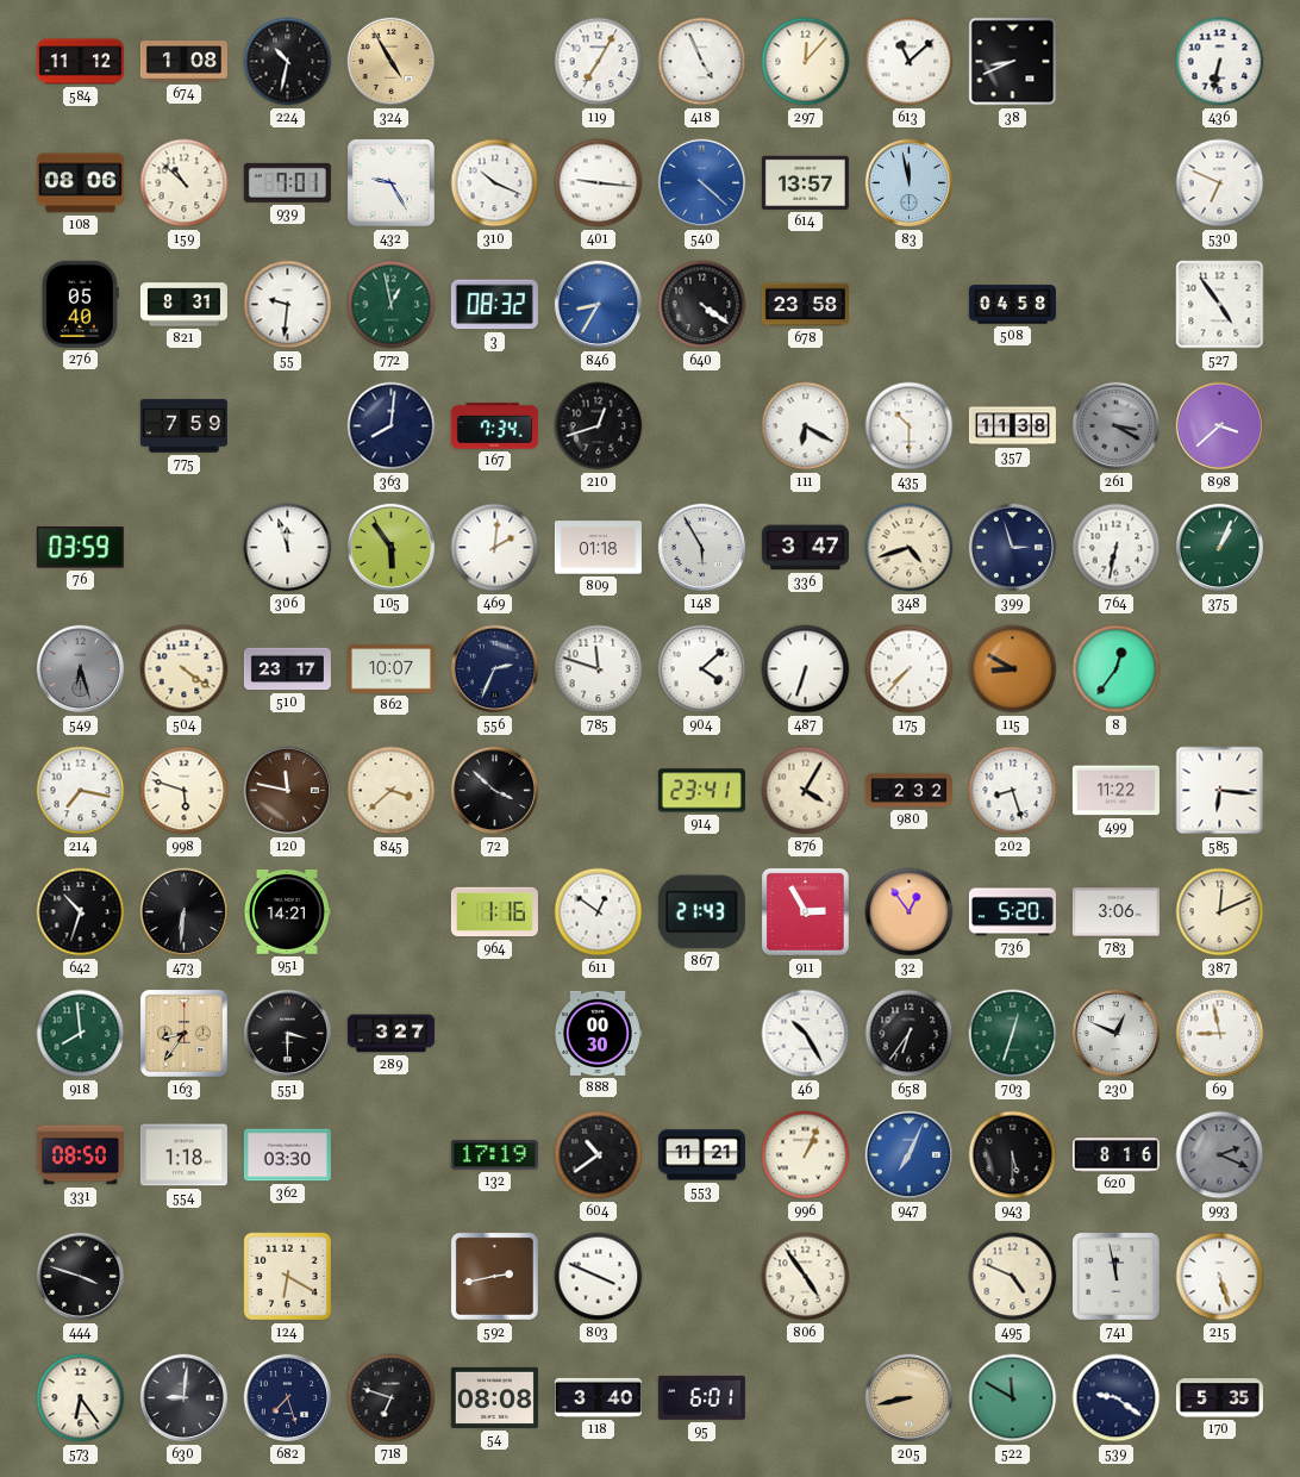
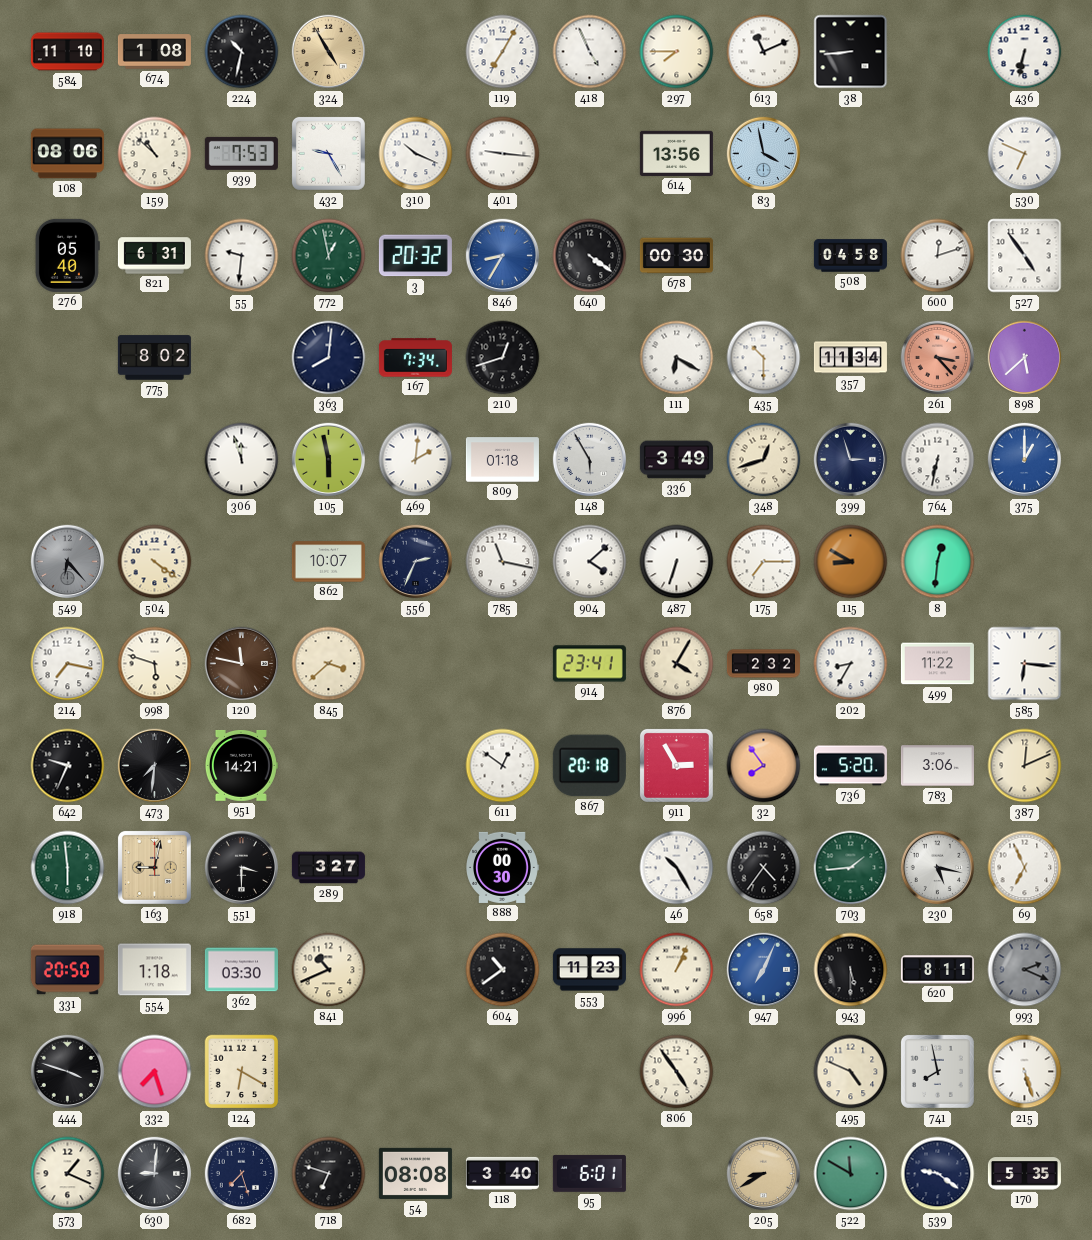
584: 11:12 -> 11:10 (67, 52)
297: 12:07 -> 7:45 (677, 52)
613: 11:08 -> 11:11 (764, 52)
38: 8:41 -> 8:44 (851, 52)
939: 7:01 -> 7:53 (241, 153)
540: 4:22 -> none (702, 183)
614: 13:57 -> 13:56 (676, 153)
83: 11:58 -> 3:58 (764, 154)
821: 8:31 -> 6:31 (154, 256)
3: 08:32 -> 20:32 (415, 256)
678: 23:58 -> 00:30 (676, 256)
600: none -> 12:12 (938, 256)
775: 7:59 -> 8:02 (154, 358)
357: 11:38 -> 11:34 (850, 358)
261: 3:20 -> 3:23 (938, 358)
261 dial: grey -> salmon (938, 358)
898: 3:38 -> 5:38 (1025, 358)
76: 03:59 -> none (80, 548)
105: 5:54 -> 5:58 (329, 460)
336: 3:47 -> 3:49 (676, 460)
348: 4:42 -> 12:42 (764, 460)
375: 1:04 -> 1:00 (1025, 460)
375 dial: green -> blue (1025, 460)
549: 6:27 -> 6:23 (68, 562)
510: 23:17 -> none (287, 669)
785: 11:48 -> 11:17 (503, 562)
175: 7:37 -> 7:15 (764, 562)
8: 12:36 -> 12:31 (938, 562)
72: 3:52 -> none (495, 791)
202: 8:27 -> 8:35 (851, 664)
642: 10:33 -> 9:34 (68, 766)
473: 6:31 -> 7:31 (155, 766)
964: 1:16 -> none (494, 912)
867: 21:43 -> 20:18 (589, 766)
32: 12:54 -> 7:54 (764, 766)
918: 7:59 -> 5:59 (68, 868)
163: 8:36 -> 9:02 (154, 867)
658: 6:36 -> 4:36 (764, 868)
703: 12:33 -> 1:44 (851, 868)
230: 12:49 -> 5:17 (938, 868)
69: 8:58 -> 6:56 (1025, 868)
331: 08:50 -> 20:50 (67, 970)
841: none -> 10:41 (329, 970)
132: 17:19 -> none (494, 1155)
553: 11:21 -> 11:23 (589, 970)
620: 8:16 -> 8:11 (937, 970)
332: none -> 7:27 (155, 1072)
592: 2:43 -> none (494, 1276)
803: 3:49 -> none (599, 1277)
741: 11:58 -> 7:58 (937, 1071)
573: 6:24 -> 1:19 (68, 1174)
205: 8:43 -> 8:40 (764, 1174)
